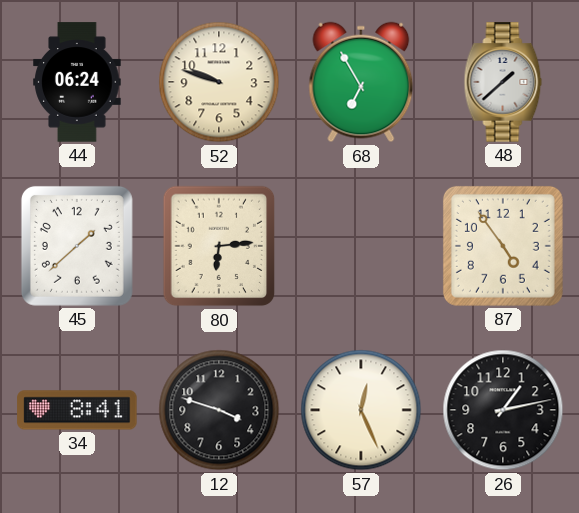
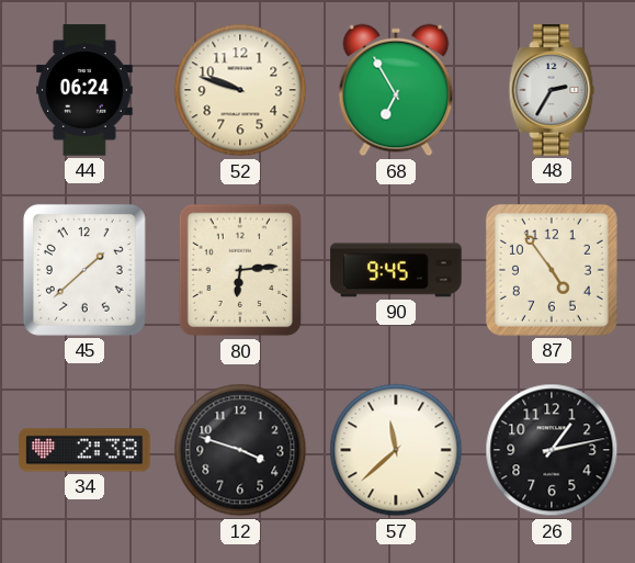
48: 1:38 -> 2:35 (552, 90)
90: none -> 9:45 (396, 270)
34: 8:41 -> 2:38 (84, 450)
57: 12:26 -> 11:38 (396, 450)
